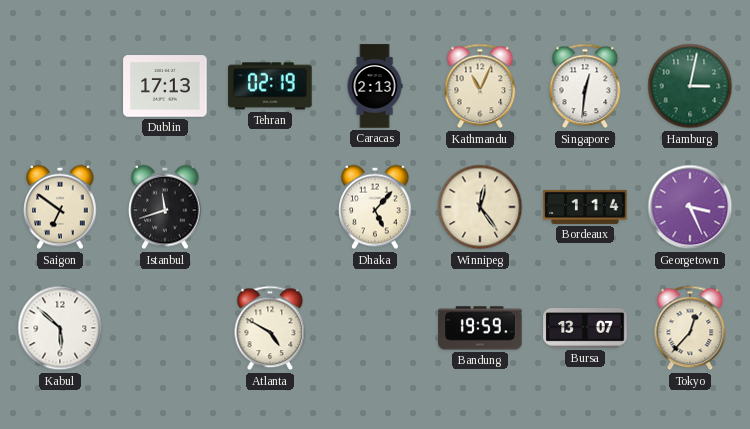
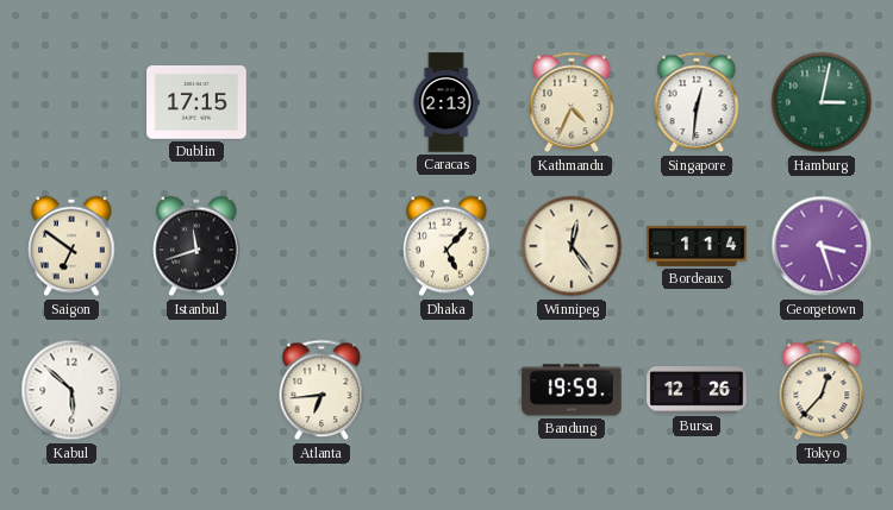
Dublin: 17:13 -> 17:15 (196, 102)
Tehran: 02:19 -> none (270, 86)
Kathmandu: 11:04 -> 4:34 (572, 102)
Georgetown: 3:26 -> 3:27 (822, 246)
Atlanta: 4:50 -> 6:44 (321, 390)
Bursa: 13:07 -> 12:26 (697, 391)
